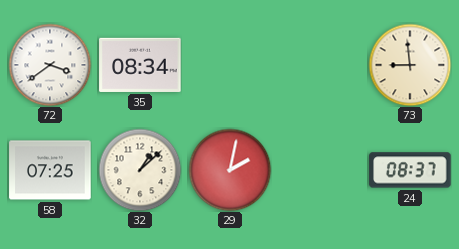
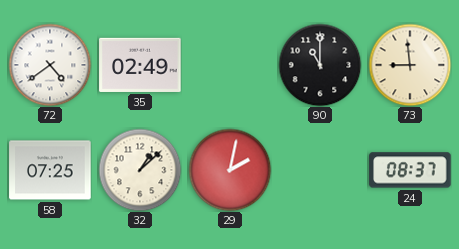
72: 3:39 -> 4:39 (50, 65)
35: 08:34 -> 02:49 (140, 65)
90: none -> 11:00 (320, 65)
